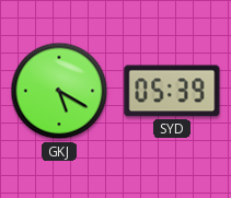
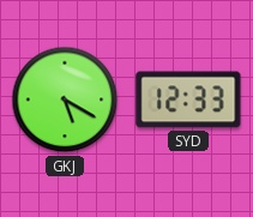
SYD: 05:39 -> 12:33 (188, 100)
